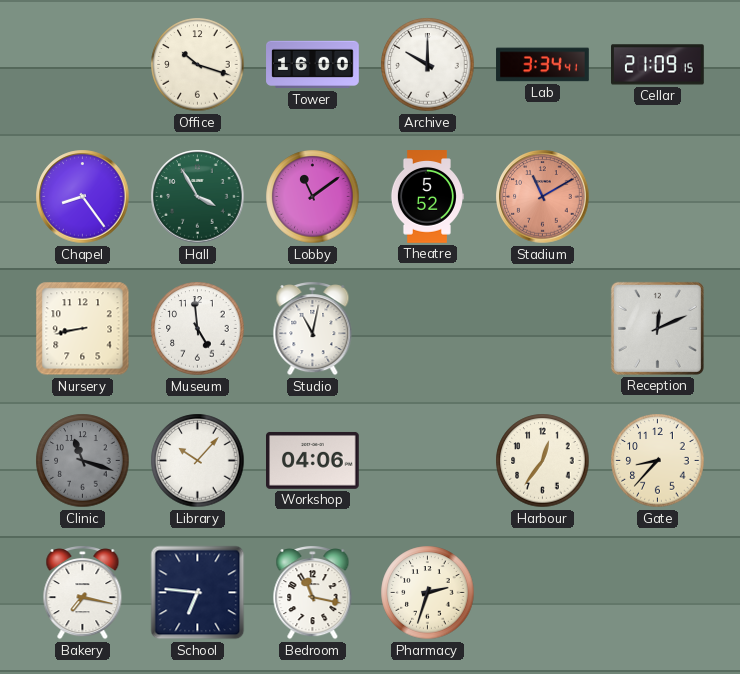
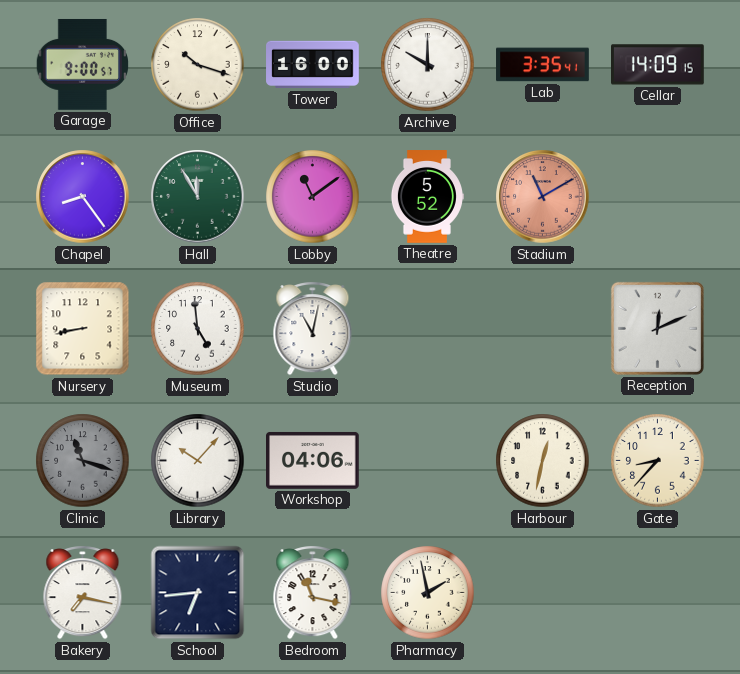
Garage: none -> 9:00 (82, 64)
Lab: 3:34 -> 3:35 (543, 65)
Cellar: 21:09 -> 14:09 (658, 65)
Hall: 3:55 -> 11:55 (198, 197)
Harbour: 12:36 -> 12:32 (543, 461)
School: 6:46 -> 6:44 (198, 593)
Pharmacy: 2:33 -> 1:58 (428, 593)
